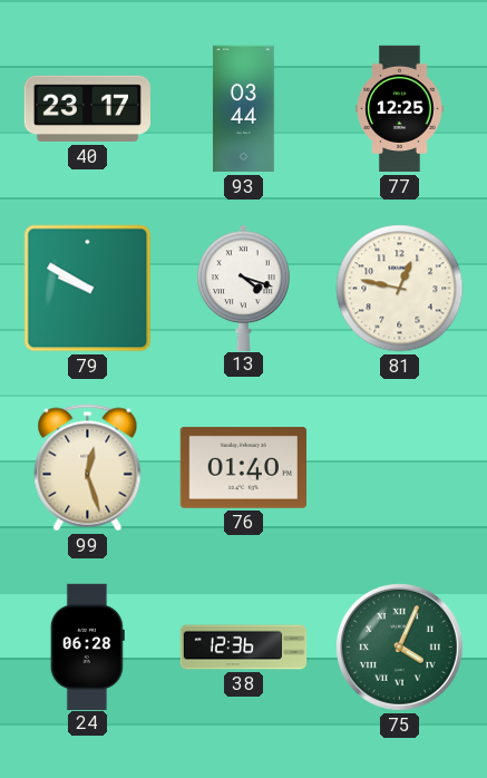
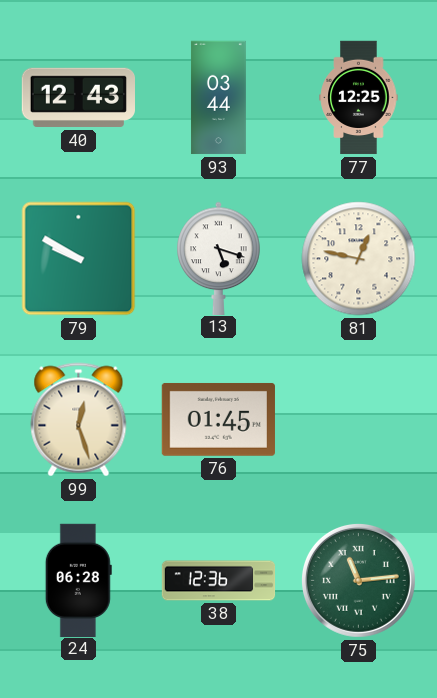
40: 23:17 -> 12:43 (78, 98)
13: 4:18 -> 5:18 (219, 258)
76: 01:40 -> 01:45 (218, 419)
75: 4:04 -> 11:14 (358, 580)
